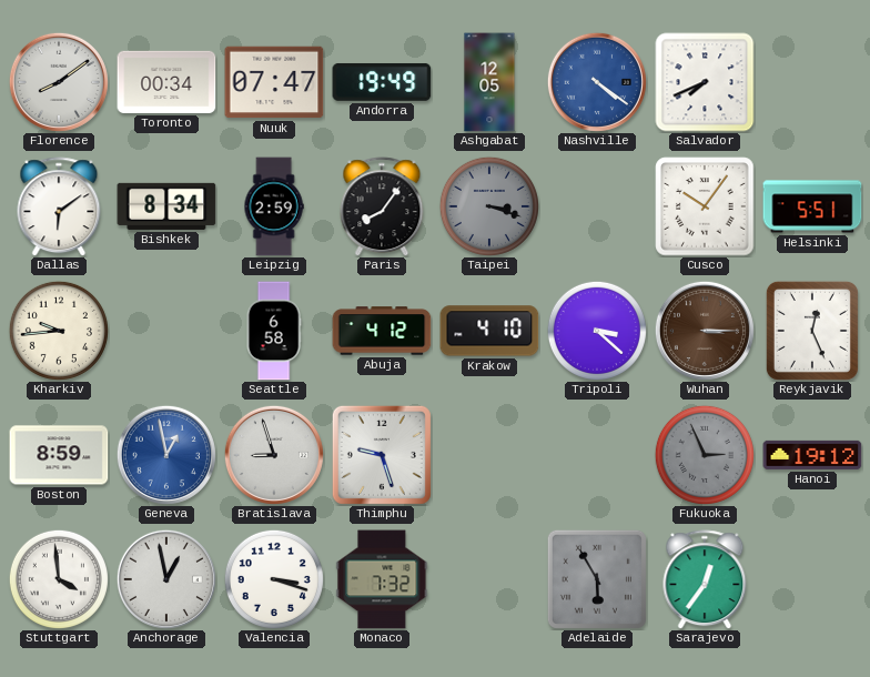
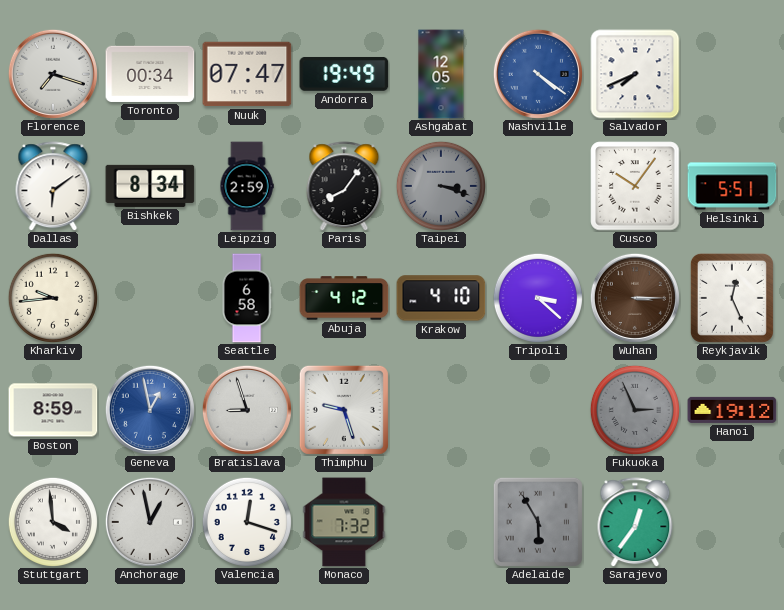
Florence: 8:09 -> 7:18 (53, 74)
Valencia: 3:18 -> 12:18 (247, 522)
